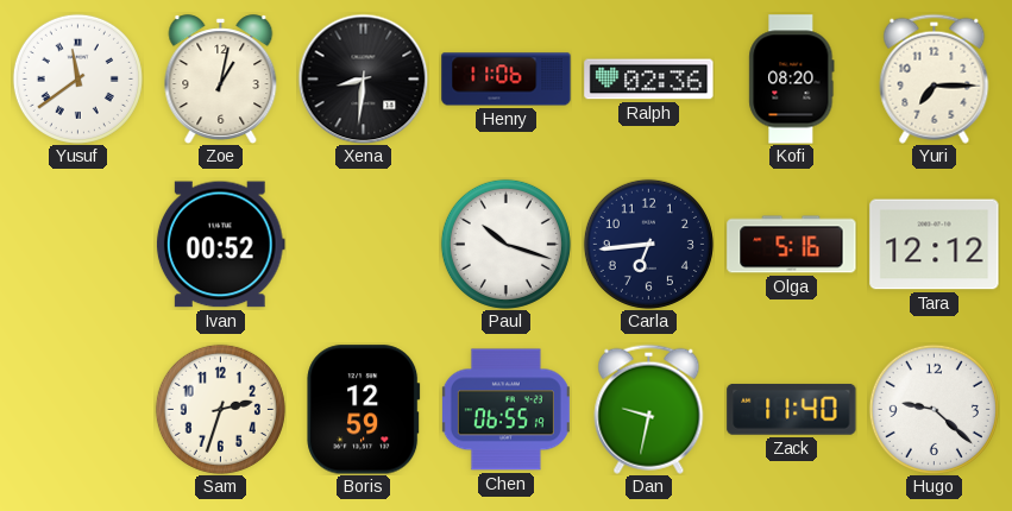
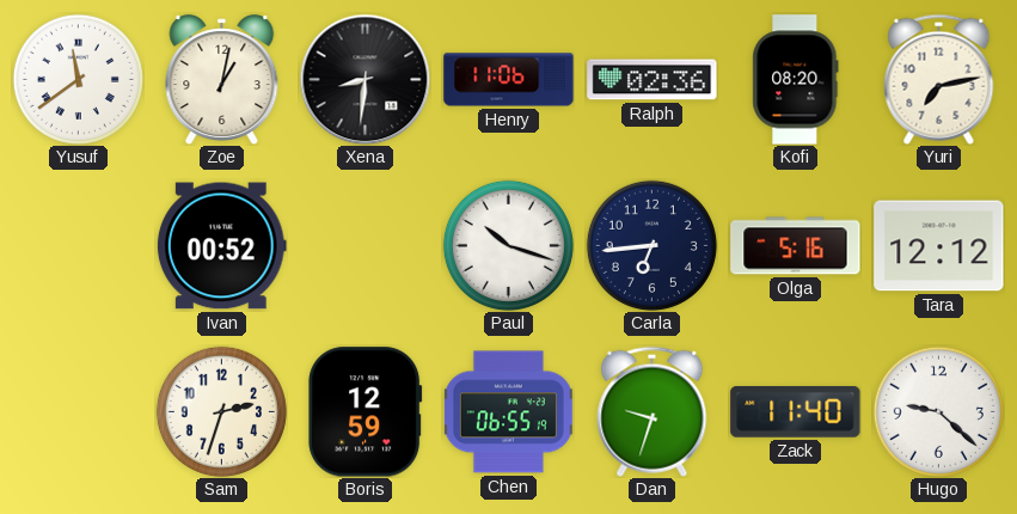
Yuri: 7:15 -> 7:13 (939, 79)
Dan: 9:32 -> 9:33 (653, 411)
